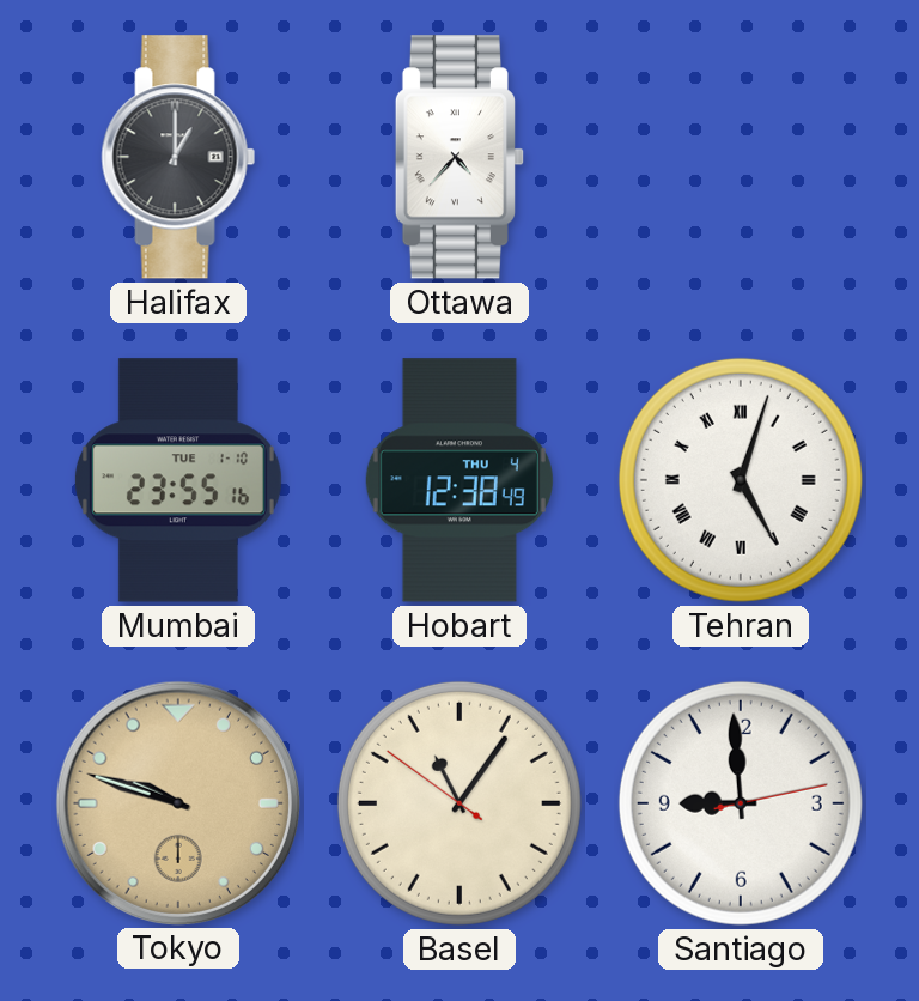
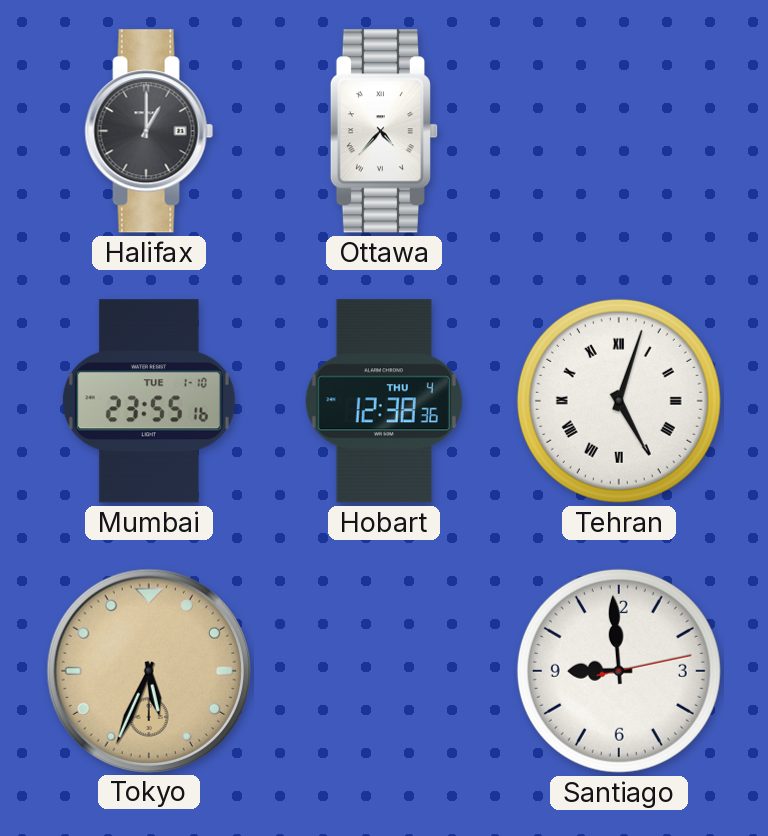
Hobart: 12:38:49 -> 12:38:36 (384, 401)
Tokyo: 9:48 -> 5:34 (148, 670)
Basel: 11:05 -> none (459, 803)
